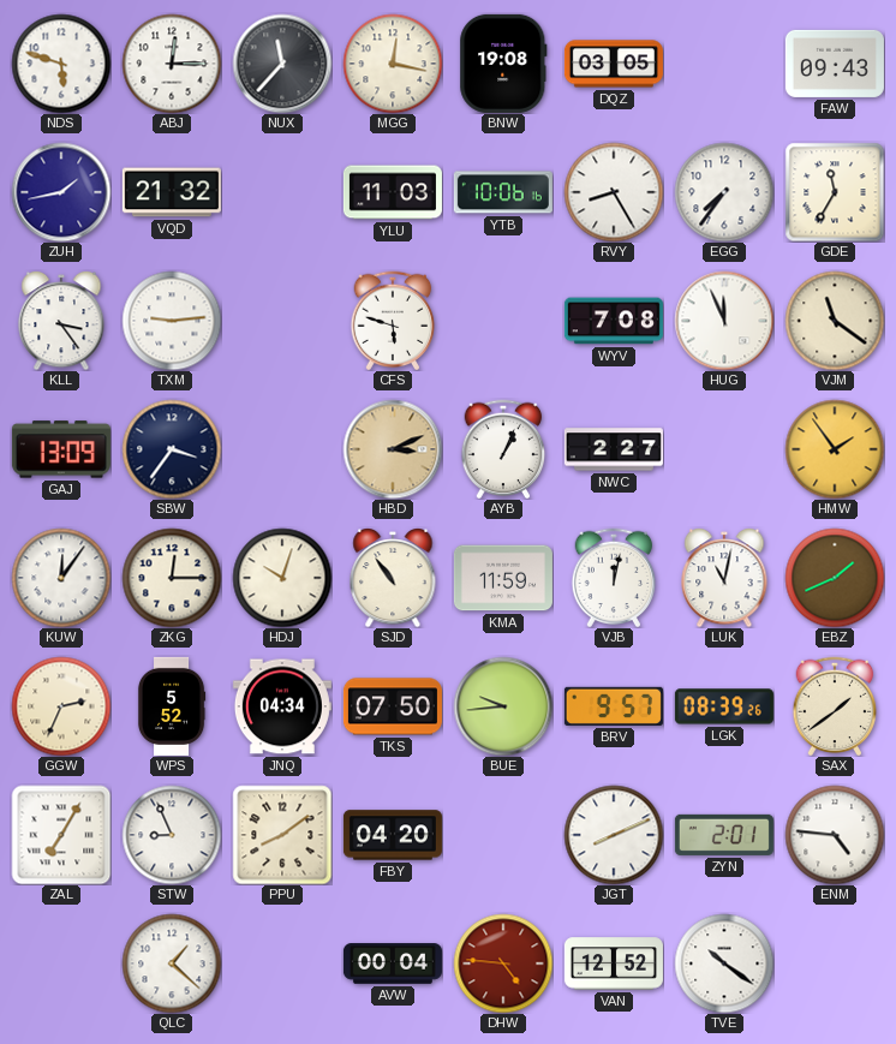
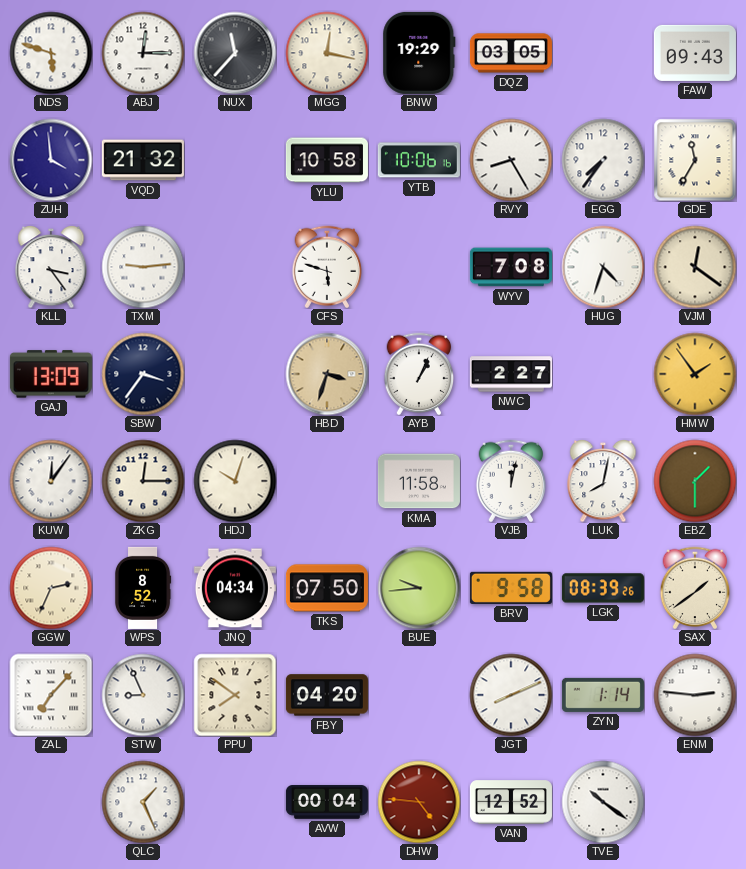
BNW: 19:08 -> 19:29 (419, 53)
ZUH: 1:43 -> 3:59 (51, 160)
YLU: 11:03 -> 10:58 (327, 160)
HUG: 11:56 -> 4:33 (603, 267)
VJM: 11:21 -> 12:21 (695, 267)
HBD: 3:11 -> 3:33 (327, 374)
SJD: 10:54 -> none (393, 578)
KMA: 11:59 -> 11:58 (419, 481)
LUK: 11:02 -> 8:02 (603, 481)
EBZ: 1:41 -> 1:30 (695, 481)
WPS: 5:52 -> 8:52 (143, 588)
BRV: 9:57 -> 9:58 (511, 588)
ZAL: 7:05 -> 7:07 (51, 695)
PPU: 8:09 -> 7:51 (235, 695)
ZYN: 2:01 -> 1:14 (603, 695)
ENM: 4:46 -> 2:46 (695, 695)
QLC: 1:22 -> 1:26 (143, 802)
